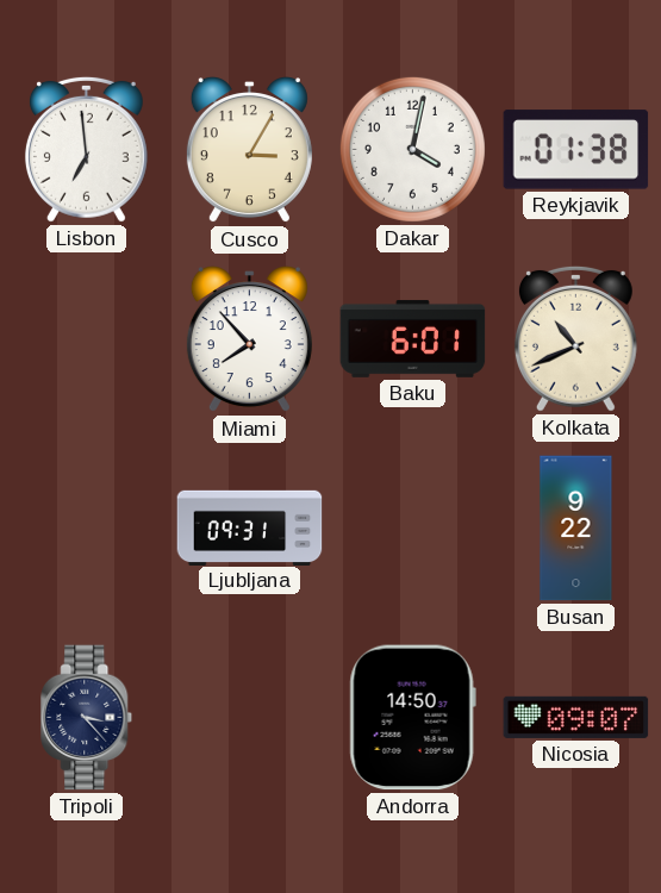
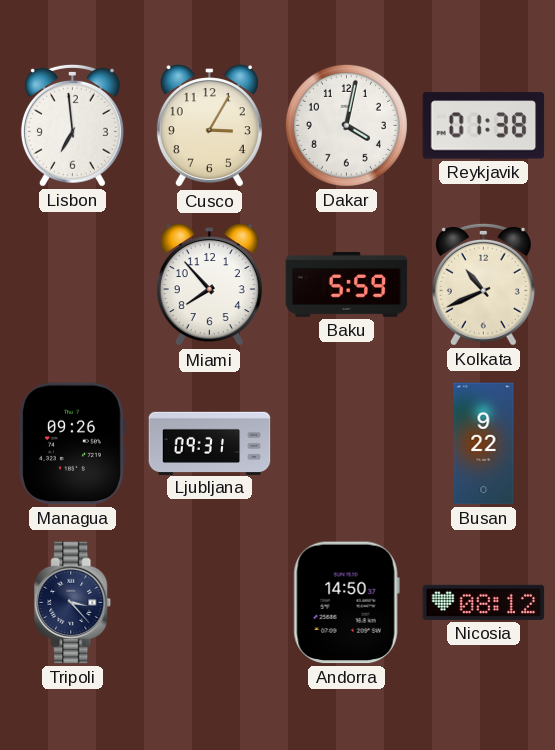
Baku: 6:01 -> 5:59 (347, 284)
Managua: none -> 09:26 (72, 444)
Nicosia: 09:07 -> 08:12 (484, 602)
